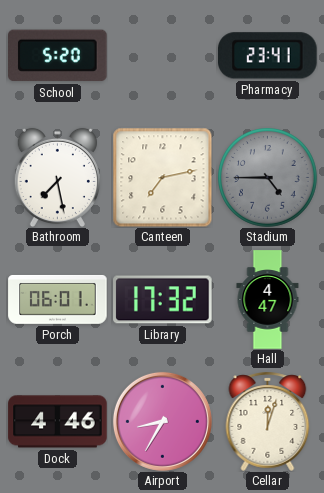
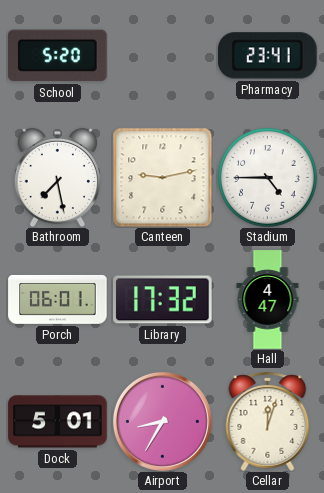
Canteen: 7:13 -> 9:13 (162, 177)
Stadium dial: grey -> white (268, 178)
Dock: 4:46 -> 5:01 (58, 422)
